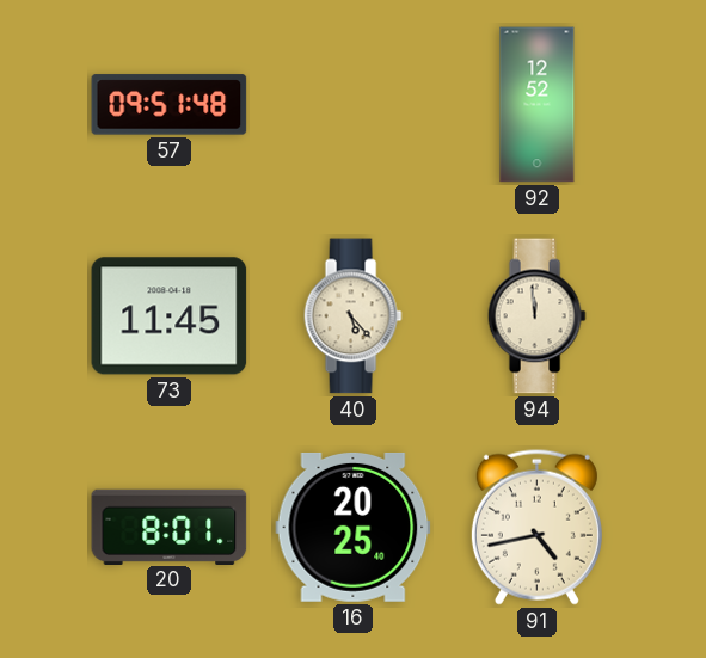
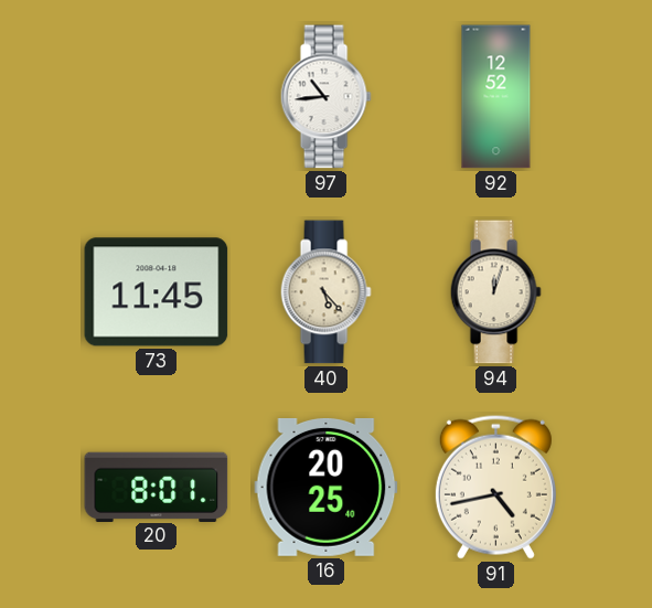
57: 09:51 -> none (170, 105)
97: none -> 10:44 (325, 97)
94: 11:59 -> 12:03 (495, 292)
